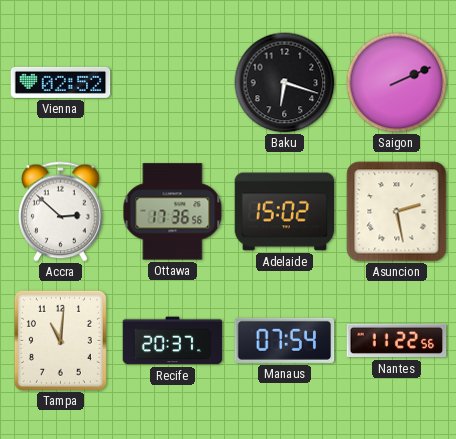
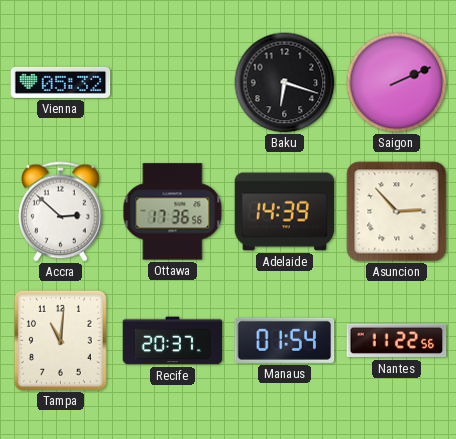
Vienna: 02:52 -> 05:32 (61, 82)
Adelaide: 15:02 -> 14:39 (285, 212)
Asuncion: 2:28 -> 2:53 (397, 212)
Manaus: 07:54 -> 01:54 (285, 340)
